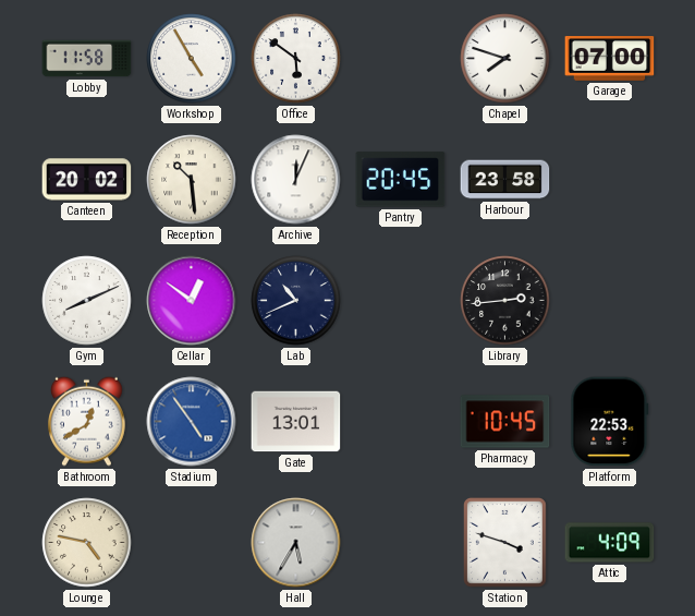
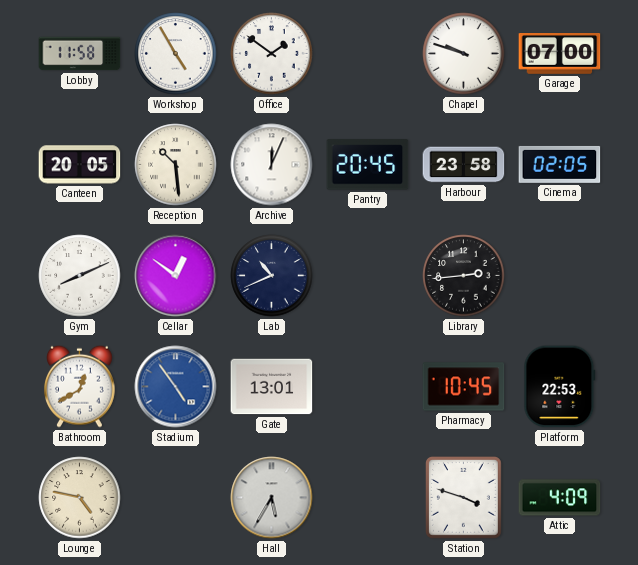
Office: 5:51 -> 1:51 (272, 54)
Chapel: 7:48 -> 9:48 (464, 54)
Canteen: 20:02 -> 20:05 (80, 165)
Cinema: none -> 02:05 (560, 164)
